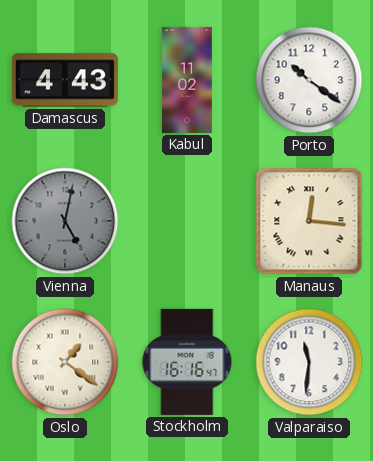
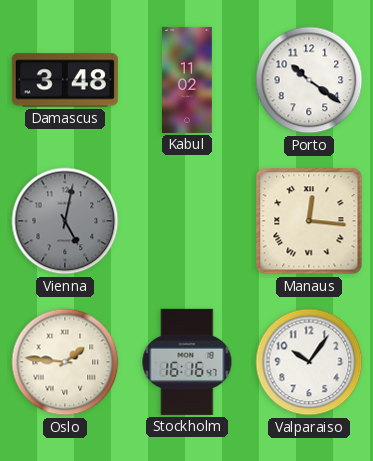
Damascus: 4:43 -> 3:48 (65, 80)
Oslo: 1:21 -> 1:46 (65, 362)
Valparaiso: 11:31 -> 10:06 (309, 362)
